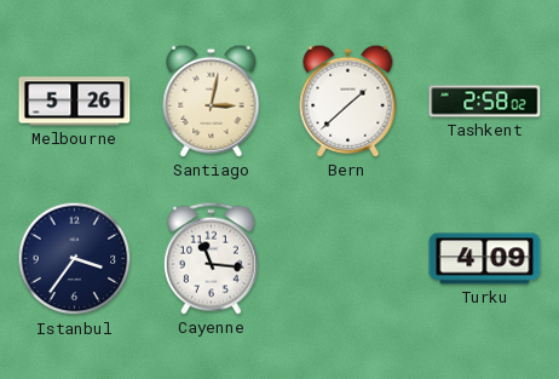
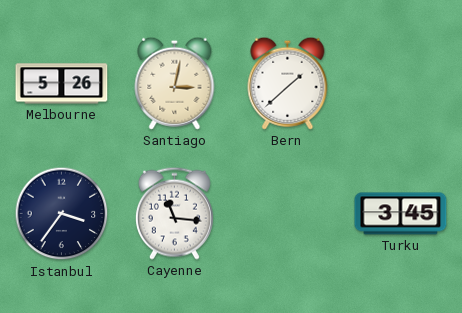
Tashkent: 2:58 -> none (485, 102)
Turku: 4:09 -> 3:45 (401, 214)
